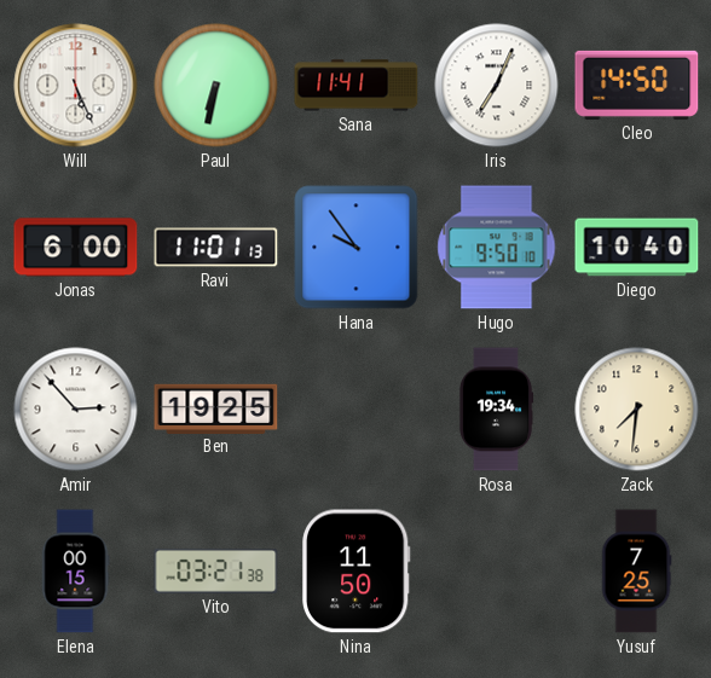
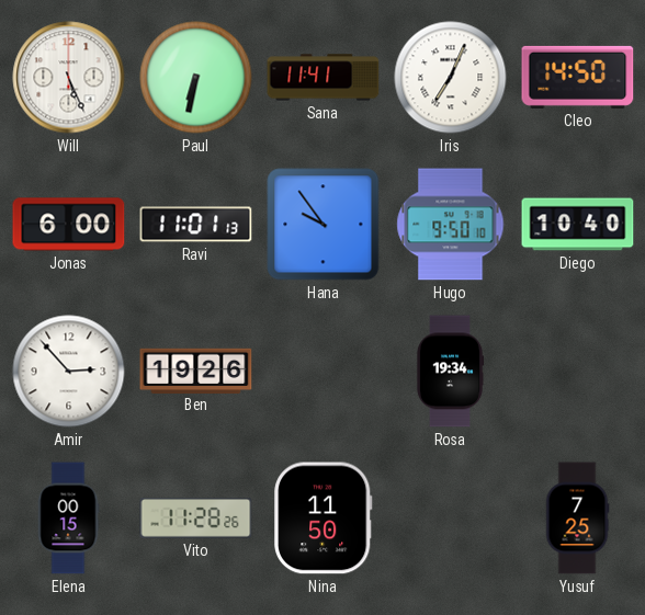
Ben: 19:25 -> 19:26 (196, 371)
Zack: 7:31 -> none (637, 410)
Vito: 03:21 -> 11:28 (196, 517)
